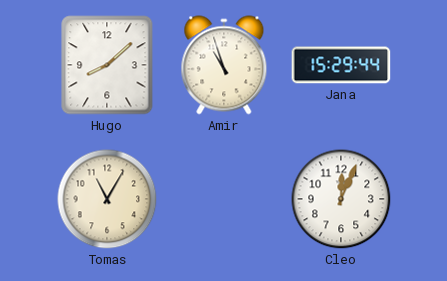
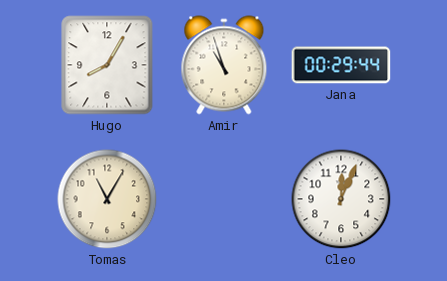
Hugo: 8:08 -> 8:05 (107, 65)
Jana: 15:29 -> 00:29 (341, 65)
